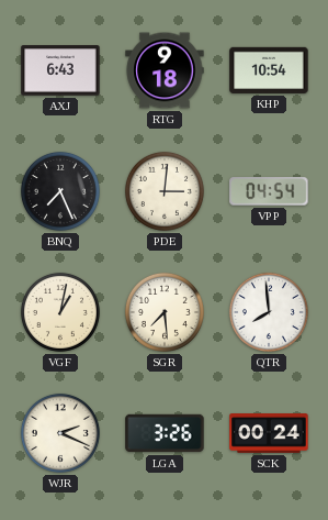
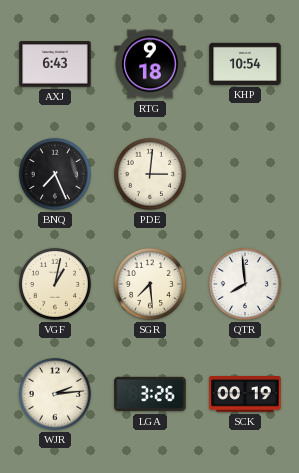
VPP: 04:54 -> none (269, 191)
WJR: 2:19 -> 2:14 (55, 394)
SCK: 00:24 -> 00:19 (245, 395)
